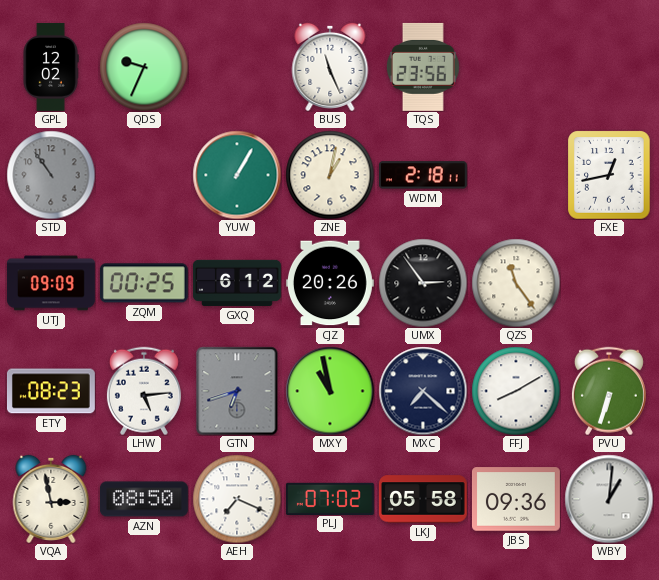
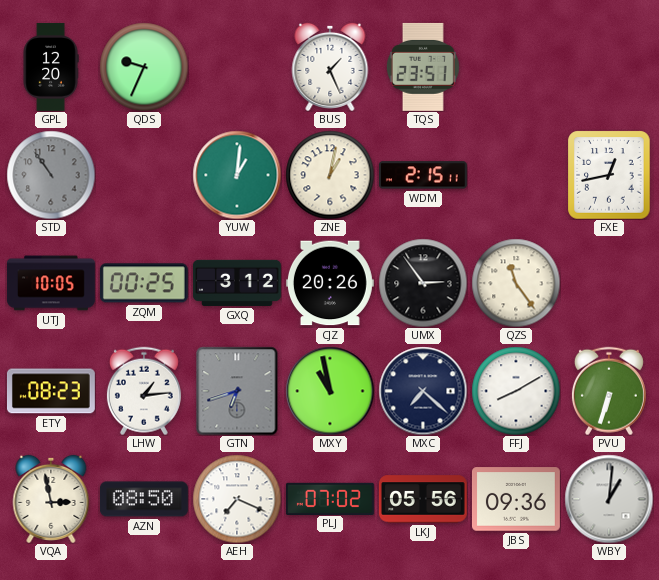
GPL: 12:02 -> 12:20 (51, 67)
BUS: 11:26 -> 1:26 (330, 67)
TQS: 23:56 -> 23:51 (423, 67)
YUW: 1:05 -> 1:01 (237, 175)
WDM: 2:18 -> 2:15 (423, 175)
UTJ: 09:09 -> 10:05 (51, 283)
GXQ: 6:12 -> 3:12 (237, 283)
LHW: 5:14 -> 1:14 (144, 391)
LKJ: 05:58 -> 05:56 (423, 499)
